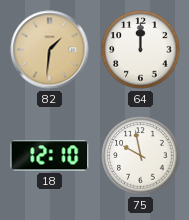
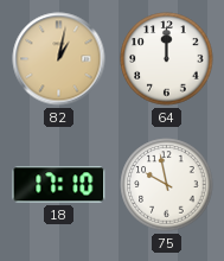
82: 1:31 -> 1:02 (59, 59)
18: 12:10 -> 17:10 (59, 185)
